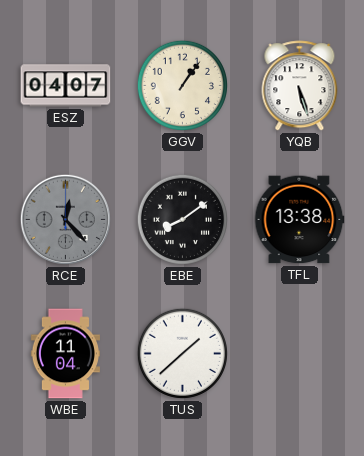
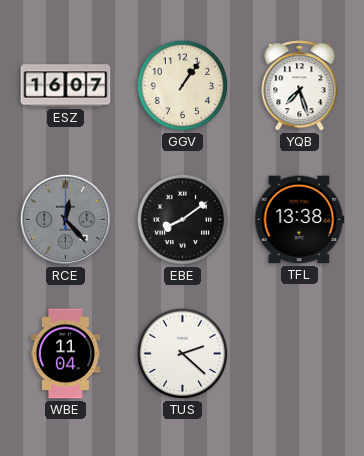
ESZ: 04:07 -> 16:07 (66, 86)
YQB: 5:27 -> 7:27 (300, 86)
TUS: 1:38 -> 2:22 (182, 353)
